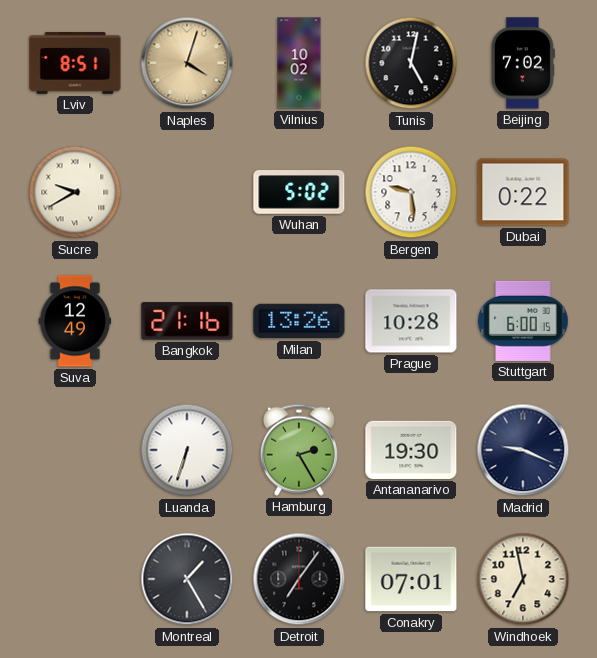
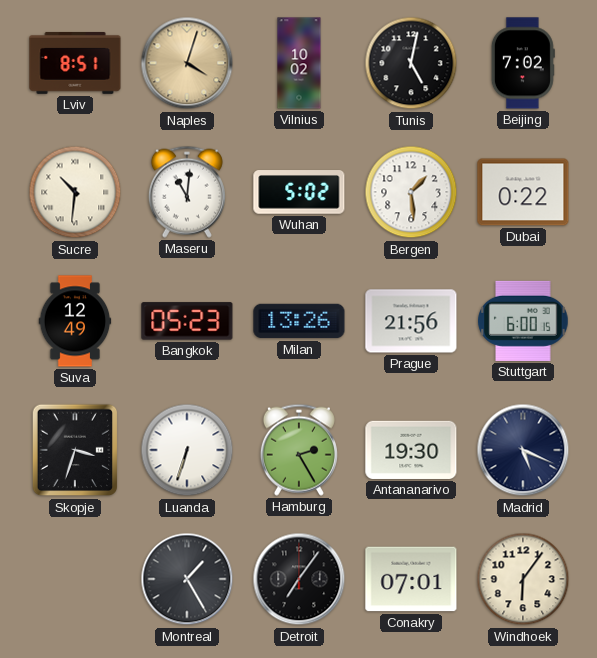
Sucre: 9:40 -> 10:31 (75, 192)
Maseru: none -> 11:01 (187, 192)
Bergen: 9:29 -> 1:29 (411, 192)
Bangkok: 21:16 -> 05:23 (187, 321)
Prague: 10:28 -> 21:56 (411, 321)
Skopje: none -> 3:33 (75, 450)
Madrid: 9:19 -> 5:19 (523, 450)
Windhoek: 6:58 -> 6:06 (523, 579)
